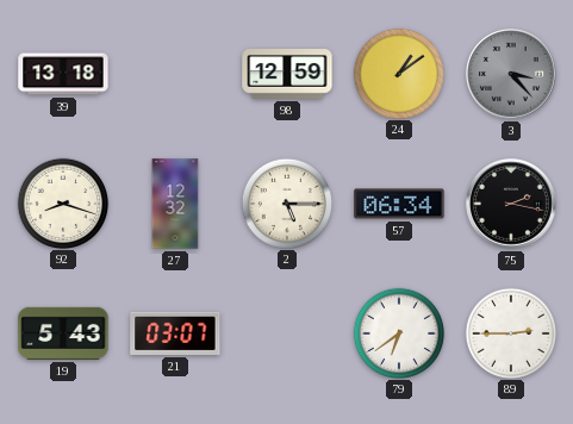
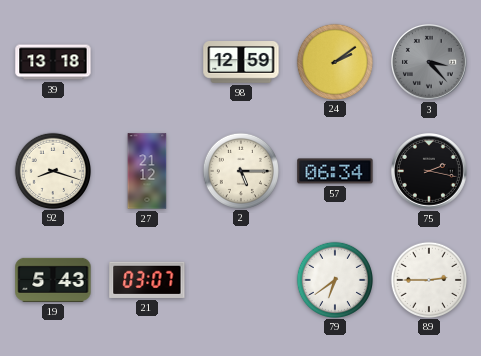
24: 1:09 -> 2:09 (334, 61)
27: 12:32 -> 21:12 (147, 171)
